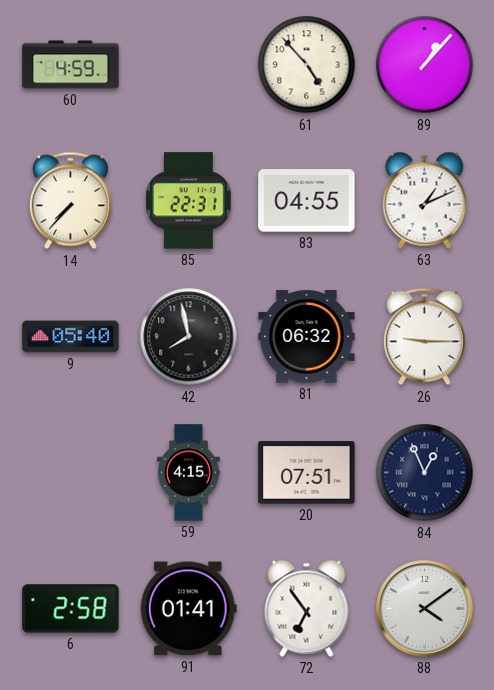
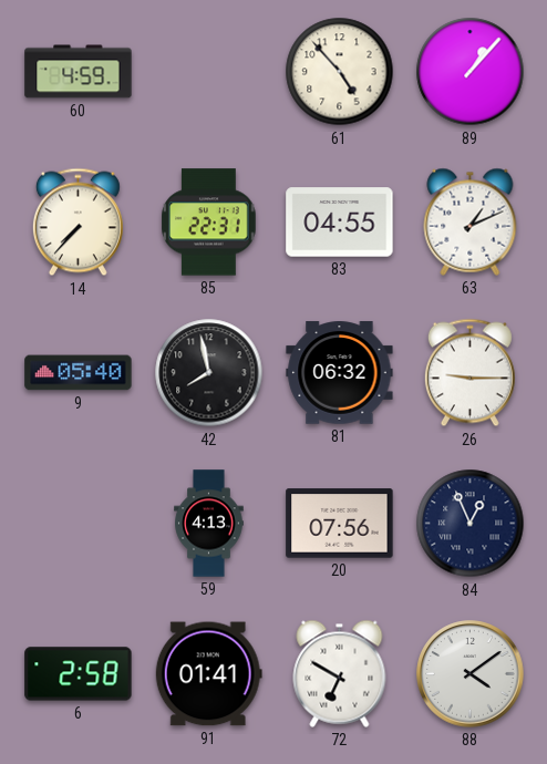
59: 4:15 -> 4:13 (209, 524)
20: 07:51 -> 07:56 (340, 524)
72: 6:54 -> 6:50 (340, 673)
